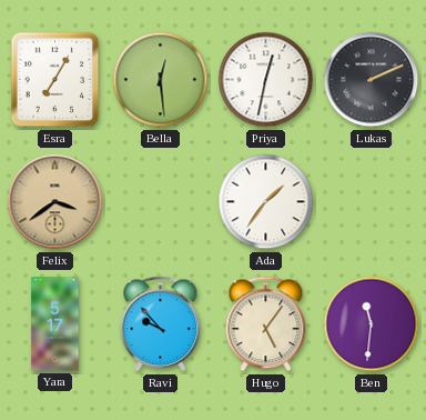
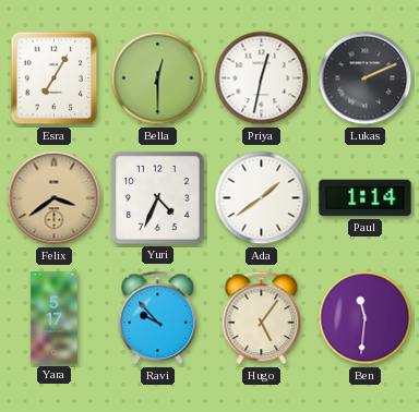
Bella: 12:29 -> 12:30 (158, 78)
Yuri: none -> 4:34 (158, 198)
Ada: 1:36 -> 1:39 (262, 198)
Paul: none -> 1:14 (366, 198)
